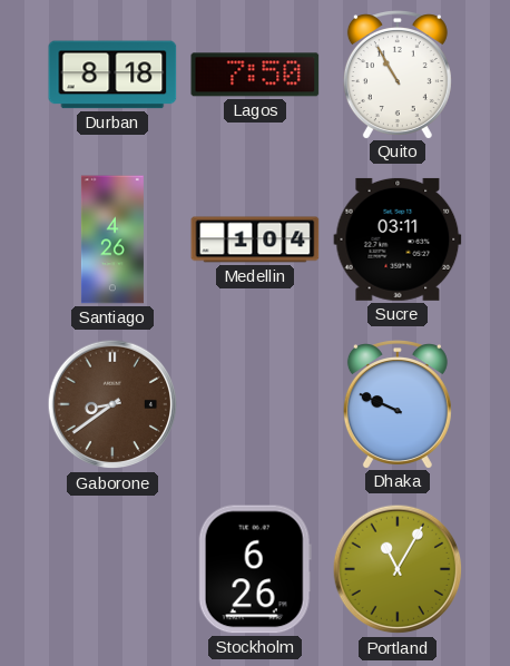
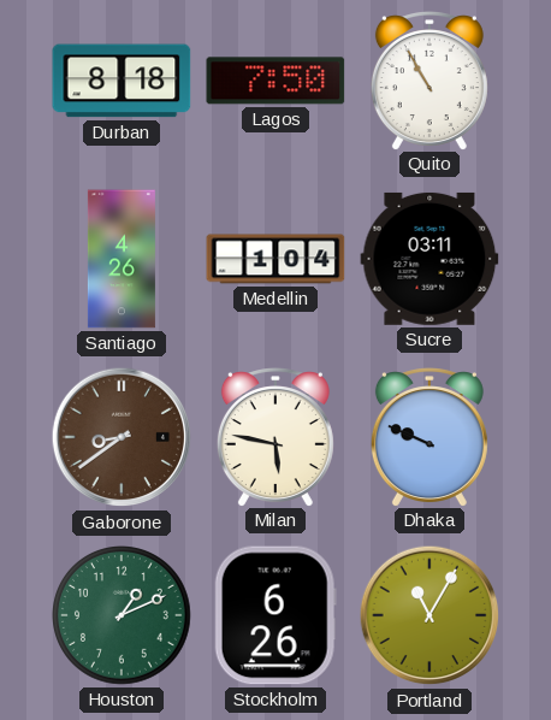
Milan: none -> 5:47 (275, 437)
Houston: none -> 1:11 (123, 616)
